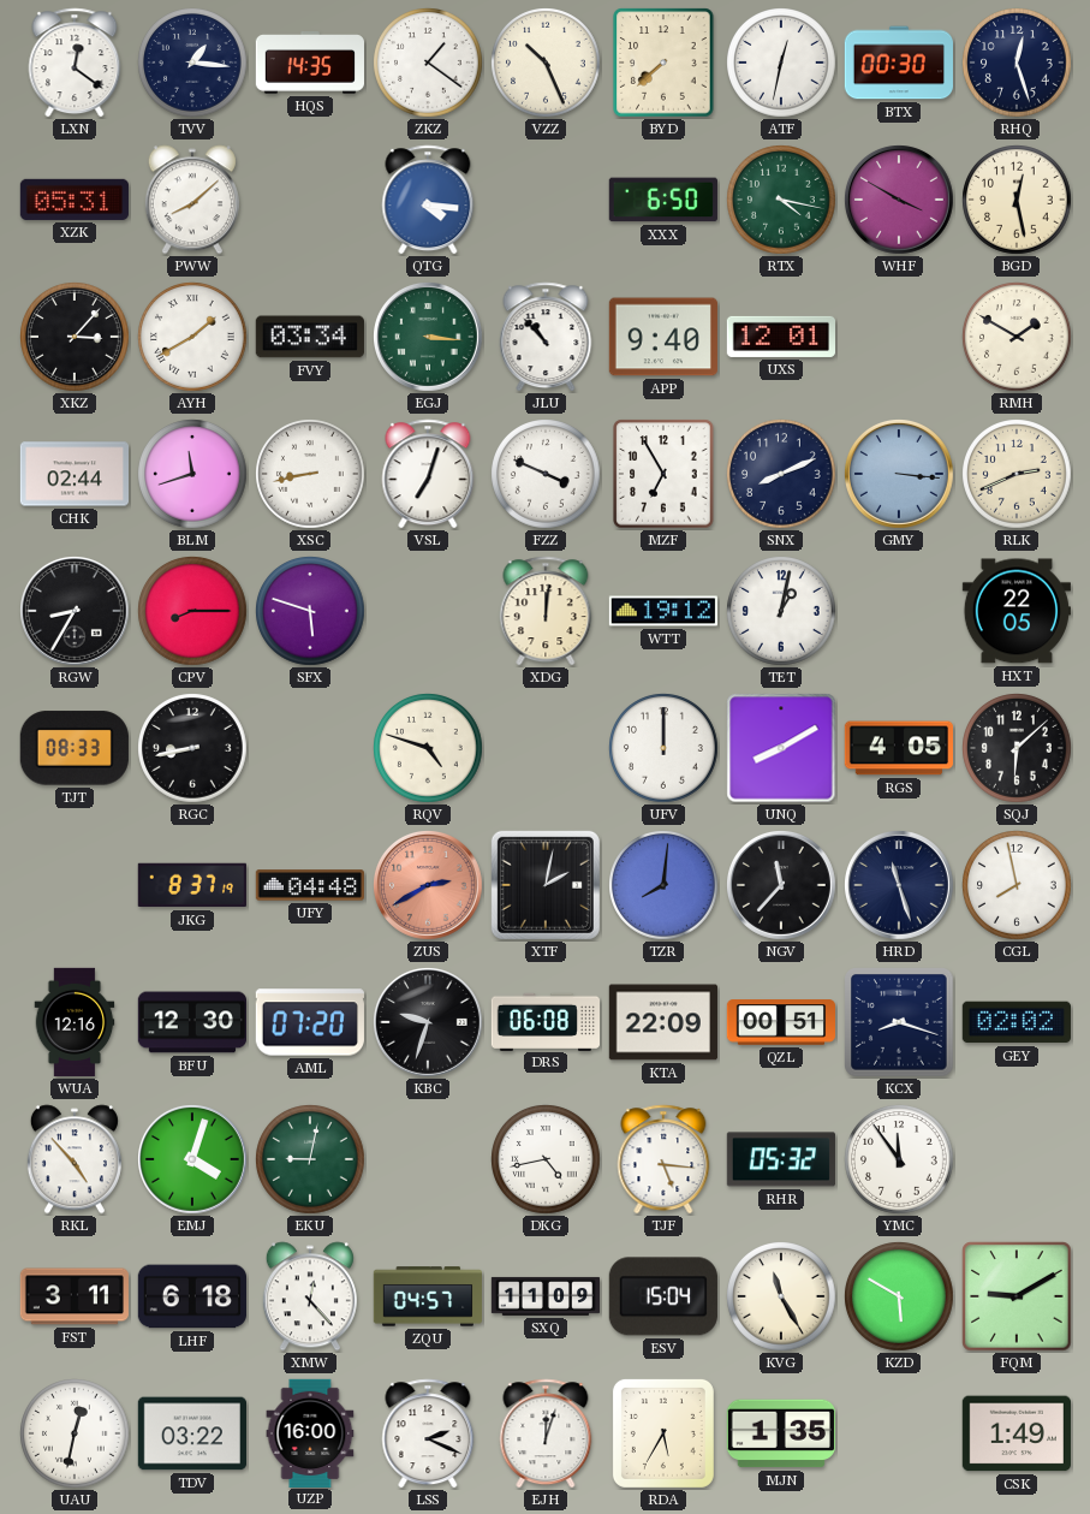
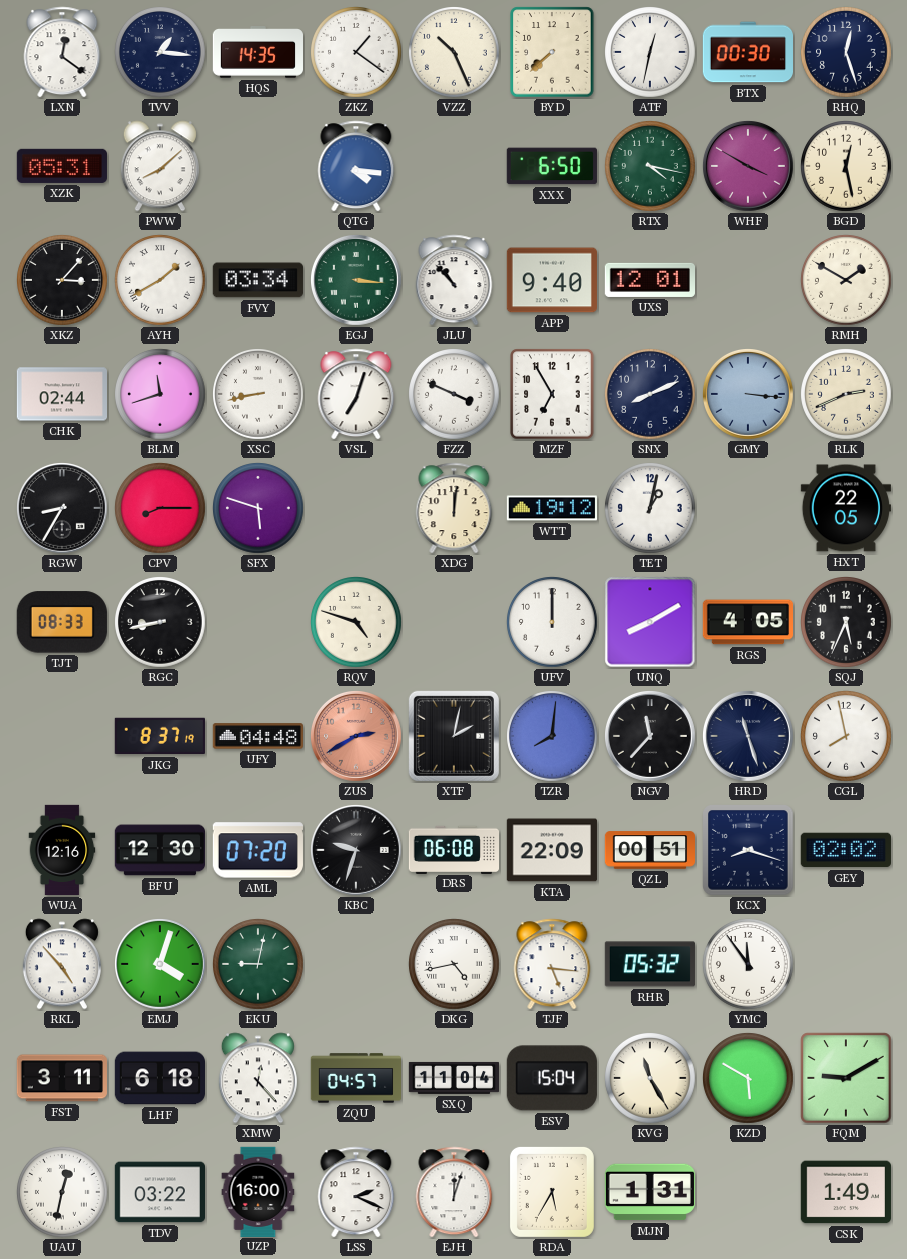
SQJ: 6:08 -> 5:34 (847, 623)
SXQ: 11:09 -> 11:04 (454, 1078)
MJN: 1:35 -> 1:31 (650, 1192)
